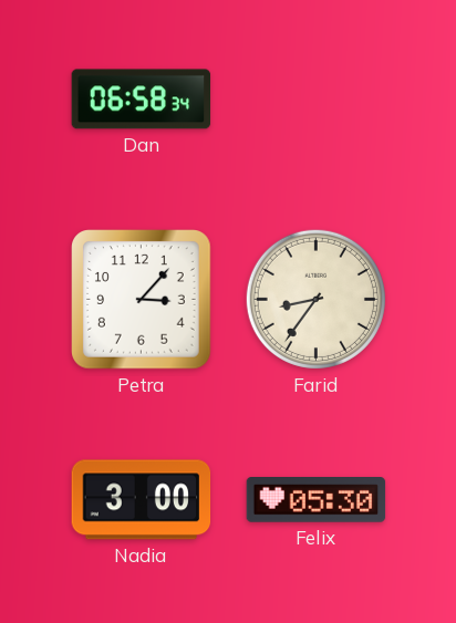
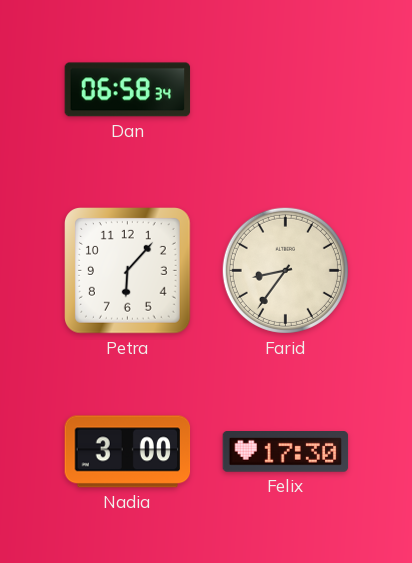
Petra: 3:07 -> 6:07 (128, 271)
Felix: 05:30 -> 17:30 (286, 452)
